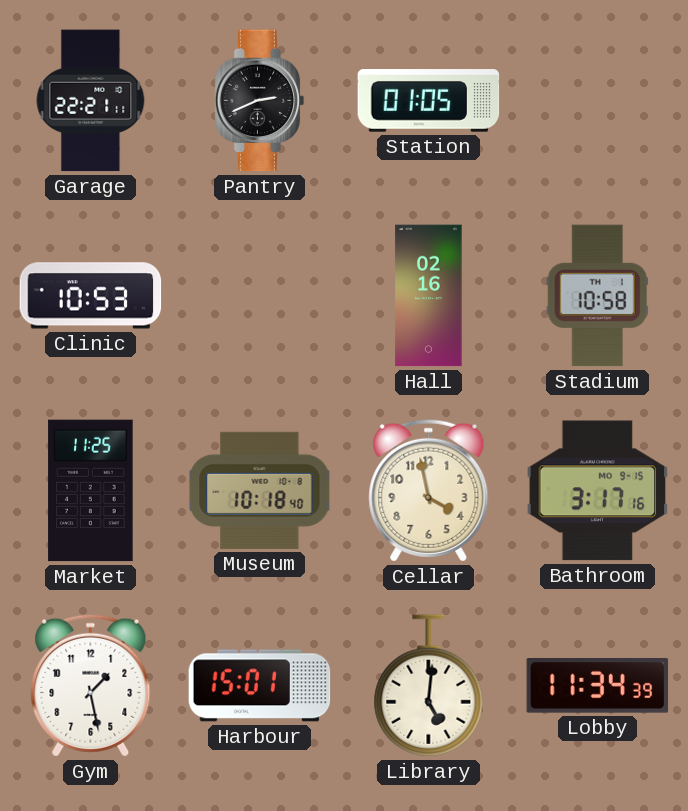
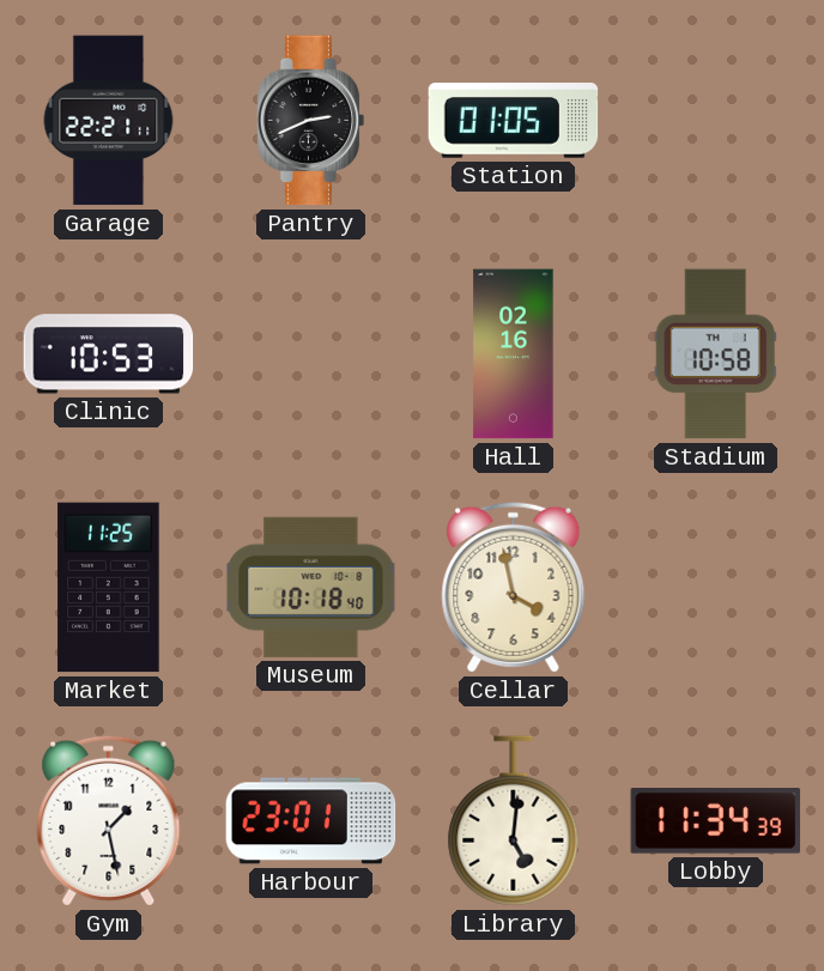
Bathroom: 3:17 -> none (598, 491)
Harbour: 15:01 -> 23:01 (311, 821)
